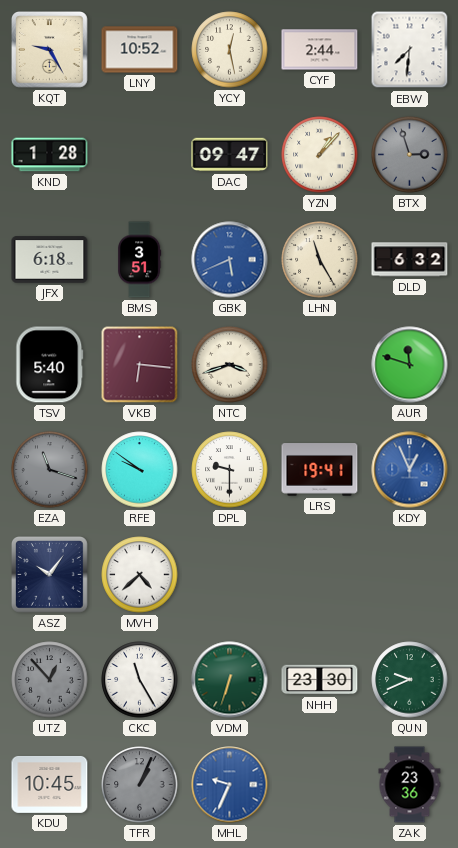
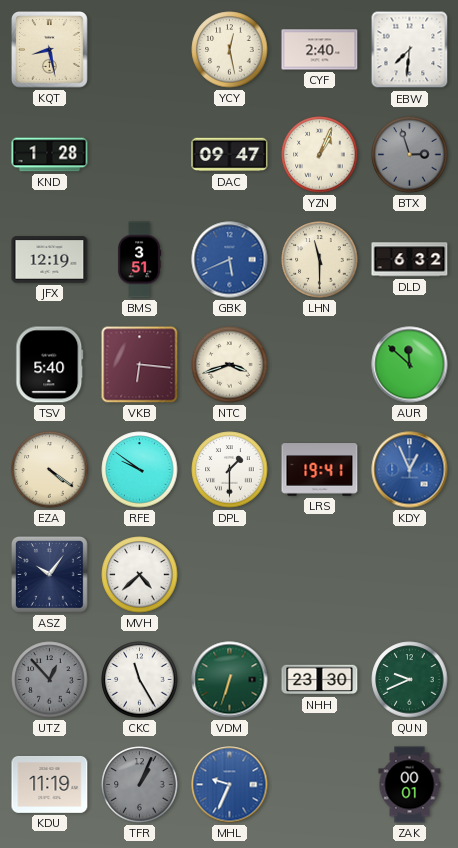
KQT: 9:25 -> 8:28 (50, 50)
LNY: 10:52 -> none (140, 50)
CYF: 2:44 -> 2:40 (320, 50)
YZN: 1:07 -> 1:04 (320, 155)
JFX: 6:18 -> 12:19 (50, 260)
LHN: 11:25 -> 11:30 (320, 260)
AUR: 11:48 -> 11:52 (410, 365)
EZA: 11:18 -> 4:21 (50, 470)
EZA dial: grey -> cream (50, 470)
DPL: 9:30 -> 1:30 (230, 470)
KDU: 10:45 -> 11:19 (50, 785)
ZAK: 23:36 -> 00:01 (410, 785)
